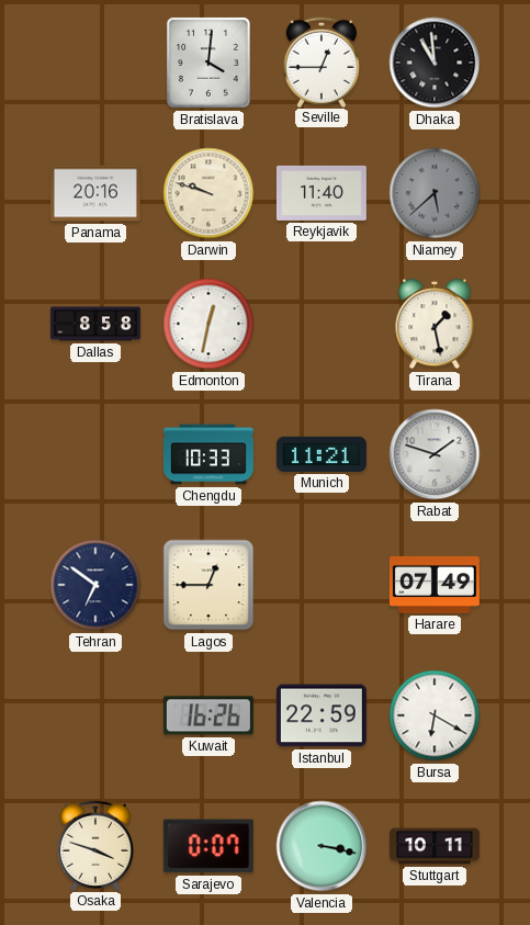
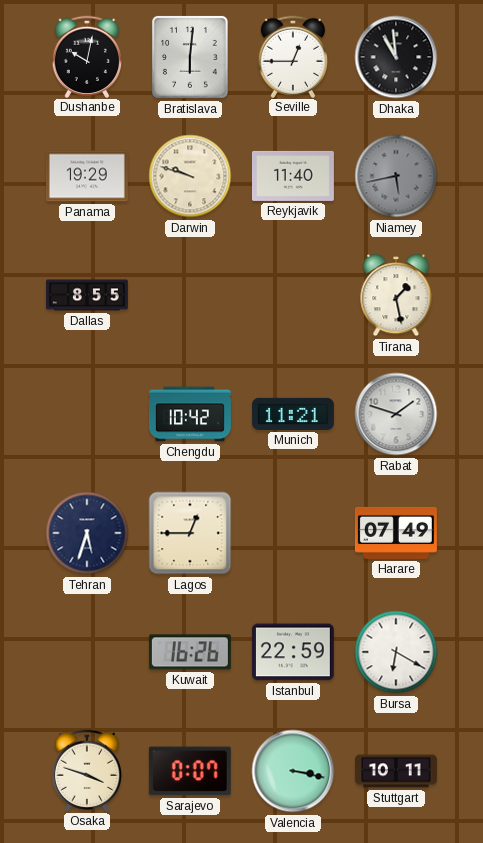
Dushanbe: none -> 10:02 (86, 56)
Bratislava: 4:01 -> 6:01 (190, 57)
Panama: 20:16 -> 19:29 (87, 176)
Niamey: 5:38 -> 5:43 (396, 176)
Dallas: 8:58 -> 8:55 (87, 295)
Edmonton: 12:32 -> none (208, 324)
Chengdu: 10:33 -> 10:42 (190, 414)
Tehran: 6:51 -> 5:33 (87, 533)
